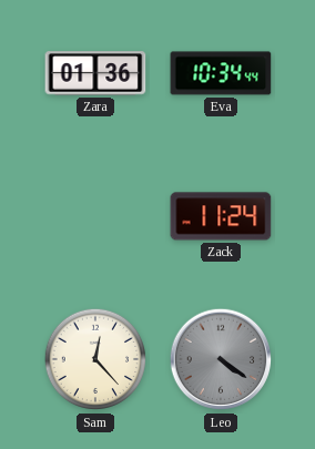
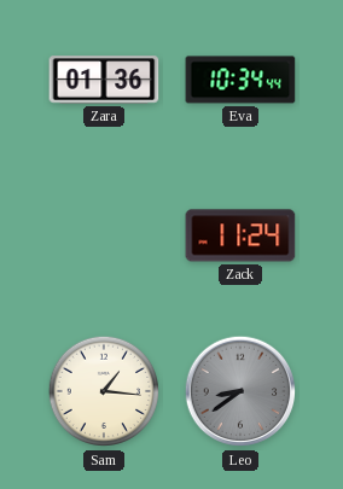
Sam: 12:23 -> 1:16 (104, 391)
Leo: 4:21 -> 8:39 (240, 391)
